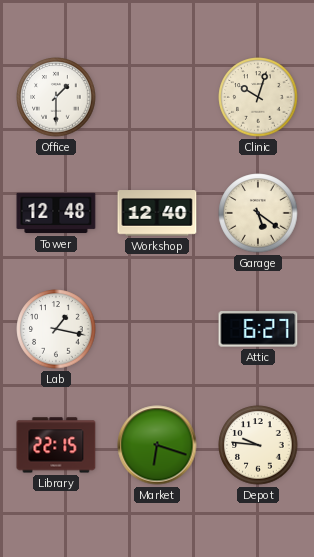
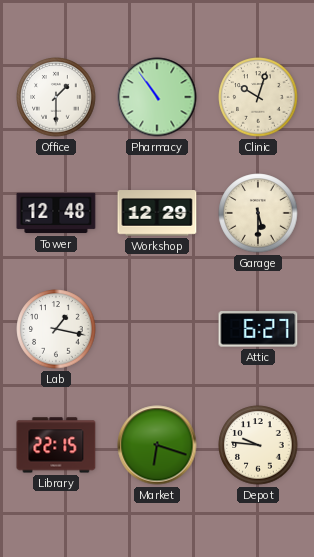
Pharmacy: none -> 10:54 (157, 97)
Workshop: 12:40 -> 12:29 (157, 213)
Garage: 5:21 -> 5:30 (258, 213)
